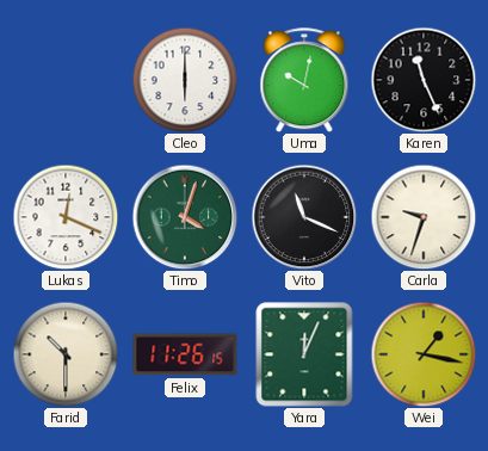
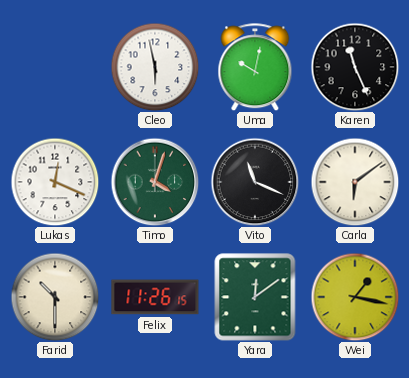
Cleo: 6:00 -> 5:58 (155, 67)
Carla: 9:33 -> 6:09 (355, 182)
Yara: 12:04 -> 12:09 (255, 297)
